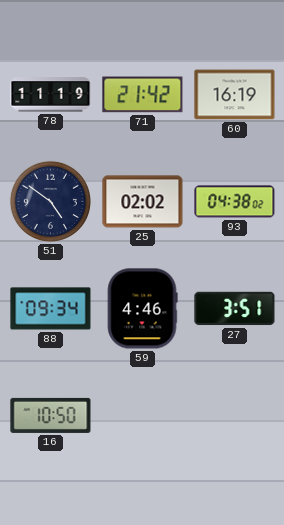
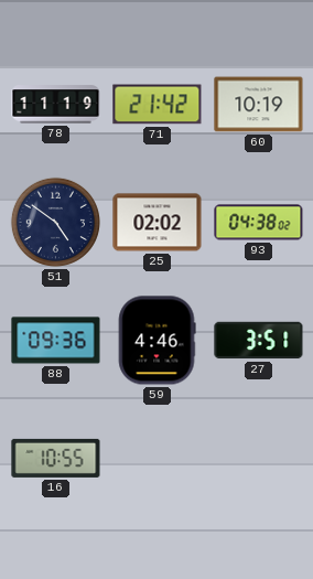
60: 16:19 -> 10:19 (259, 105)
88: 09:34 -> 09:36 (56, 341)
16: 10:50 -> 10:55 (56, 458)
